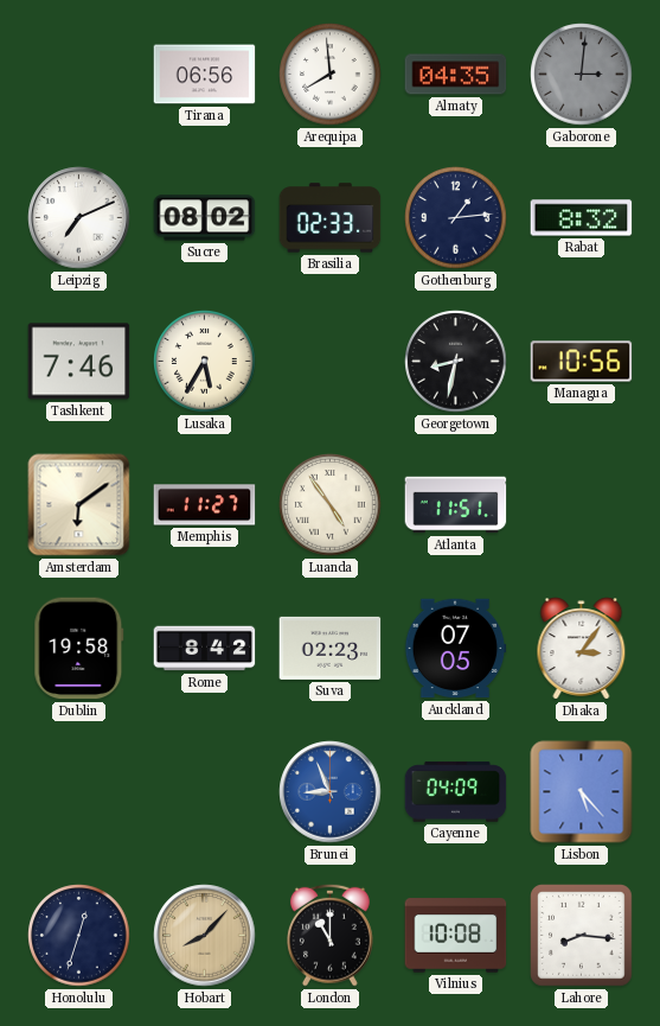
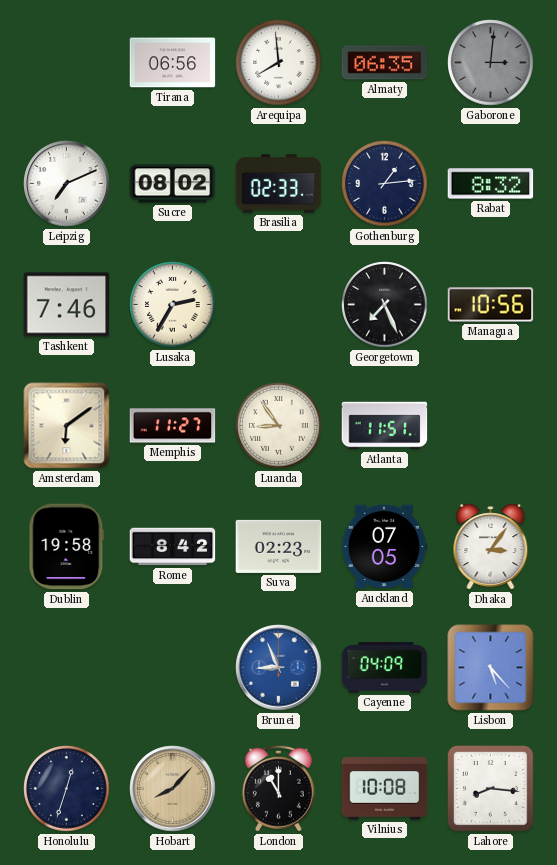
Almaty: 04:35 -> 06:35 (385, 63)
Lusaka: 5:35 -> 2:35 (173, 305)
Georgetown: 8:32 -> 7:26 (385, 305)
Luanda: 4:54 -> 8:54 (279, 426)
